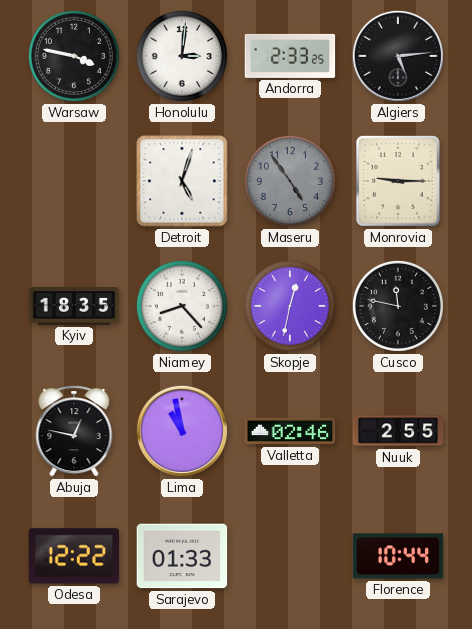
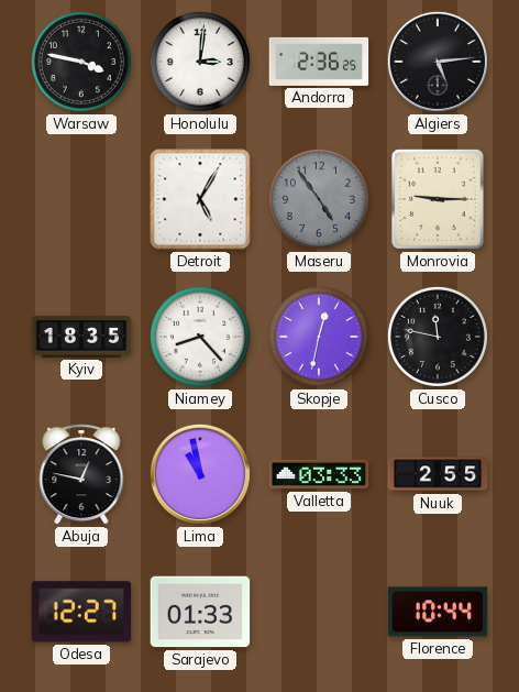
Andorra: 2:33 -> 2:36 (319, 62)
Detroit: 5:03 -> 5:05 (200, 199)
Valletta: 02:46 -> 03:33 (319, 474)
Odesa: 12:22 -> 12:27 (81, 612)
